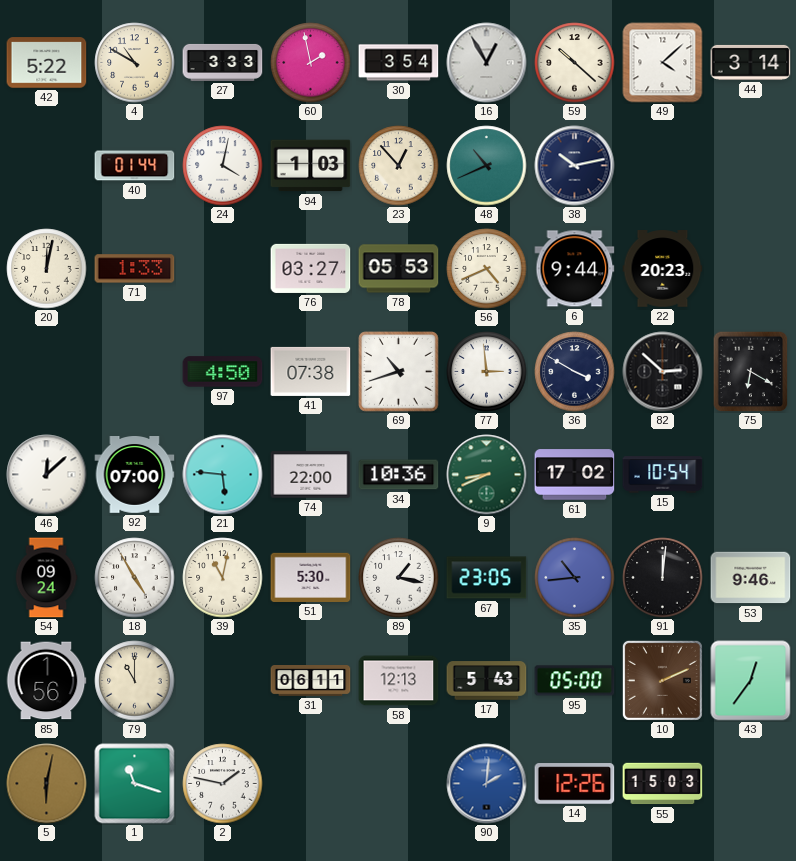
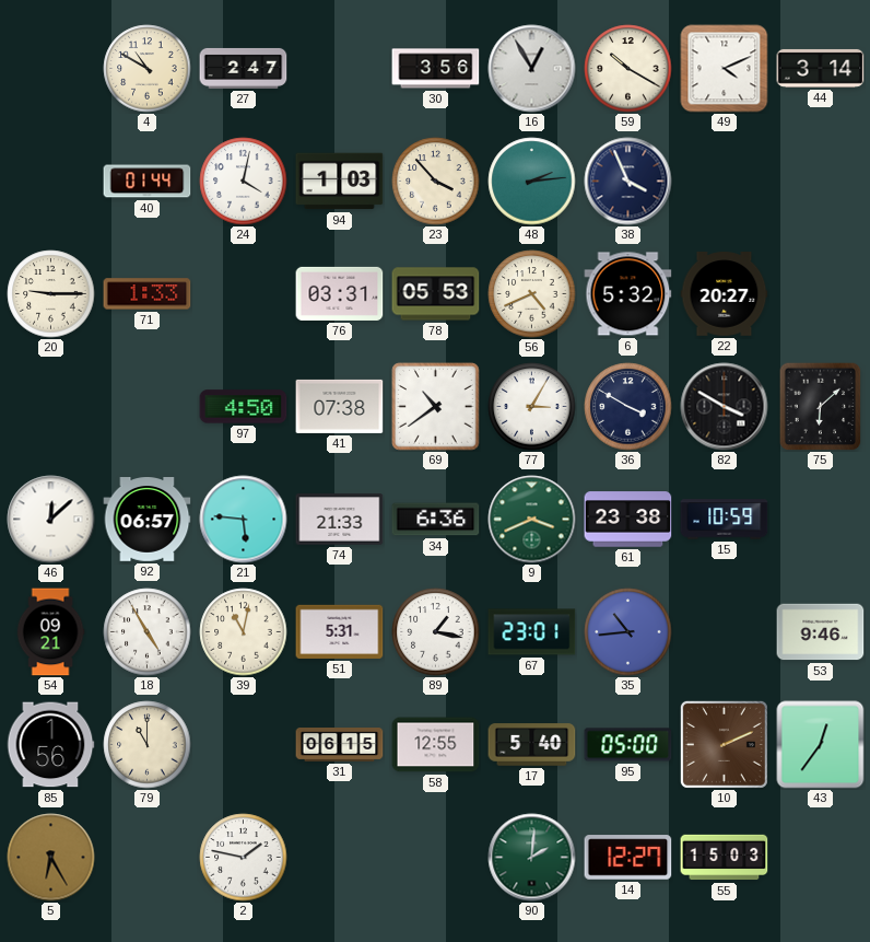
42: 5:22 -> none (47, 63)
27: 3:33 -> 2:47 (244, 68)
60: 1:58 -> none (311, 63)
30: 3:54 -> 3:56 (436, 69)
59: 10:22 -> 10:20 (628, 69)
49: 4:08 -> 4:11 (725, 69)
23: 12:53 -> 3:53 (436, 182)
48: 10:41 -> 2:14 (532, 182)
38: 10:13 -> 3:56 (628, 182)
20: 12:02 -> 9:15 (51, 294)
76: 03:27 -> 03:31 (340, 293)
6: 9:44 -> 5:32 (628, 294)
22: 20:23 -> 20:27 (725, 294)
69: 10:42 -> 10:39 (436, 407)
77: 2:59 -> 3:05 (532, 407)
82: 2:52 -> 3:50 (725, 407)
75: 6:20 -> 6:08 (821, 406)
92: 07:00 -> 06:57 (148, 520)
74: 22:00 -> 21:33 (340, 520)
34: 10:36 -> 6:36 (436, 520)
9: 8:41 -> 3:41 (532, 520)
61: 17:02 -> 23:38 (628, 520)
15: 10:54 -> 10:59 (725, 520)
54: 09:24 -> 09:21 (50, 632)
51: 5:30 -> 5:31 (340, 631)
67: 23:05 -> 23:01 (532, 632)
91: 12:01 -> none (663, 578)
31: 06:11 -> 06:15 (340, 745)
58: 12:13 -> 12:55 (436, 745)
17: 5:43 -> 5:40 (532, 745)
5: 6:02 -> 6:25 (51, 858)
1: 11:18 -> none (135, 784)
90 dial: blue -> green (532, 858)
14: 12:26 -> 12:27 (628, 858)
